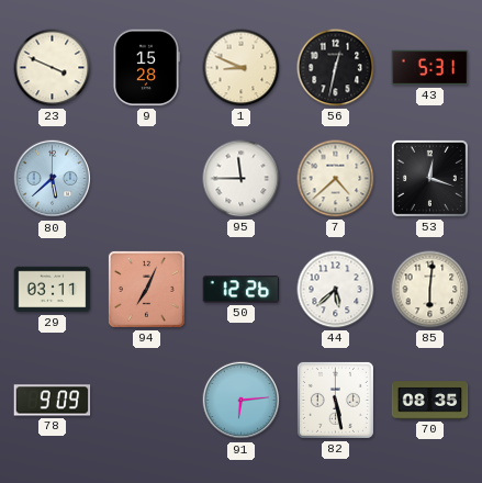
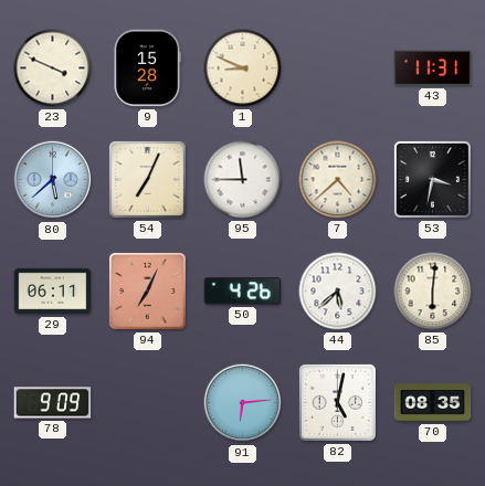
56: 12:32 -> none (336, 68)
43: 5:31 -> 11:31 (433, 68)
54: none -> 7:04 (147, 179)
53: 12:18 -> 3:32 (432, 179)
29: 03:11 -> 06:11 (53, 292)
50: 12:26 -> 4:26 (243, 292)
82: 5:28 -> 5:02 (337, 402)
